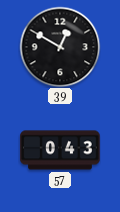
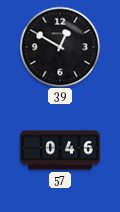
57: 0:43 -> 0:46 (60, 150)
